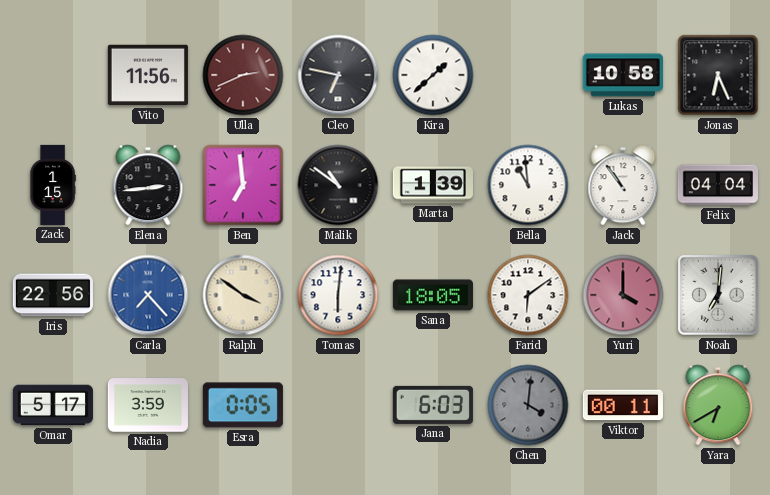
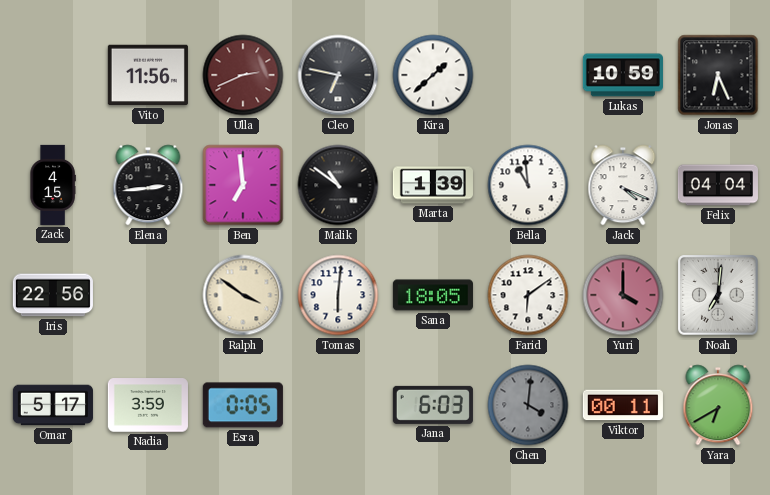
Lukas: 10:58 -> 10:59 (623, 75)
Zack: 1:15 -> 4:15 (53, 185)
Jack: 10:54 -> 4:19 (623, 185)
Carla: 7:23 -> none (148, 295)
